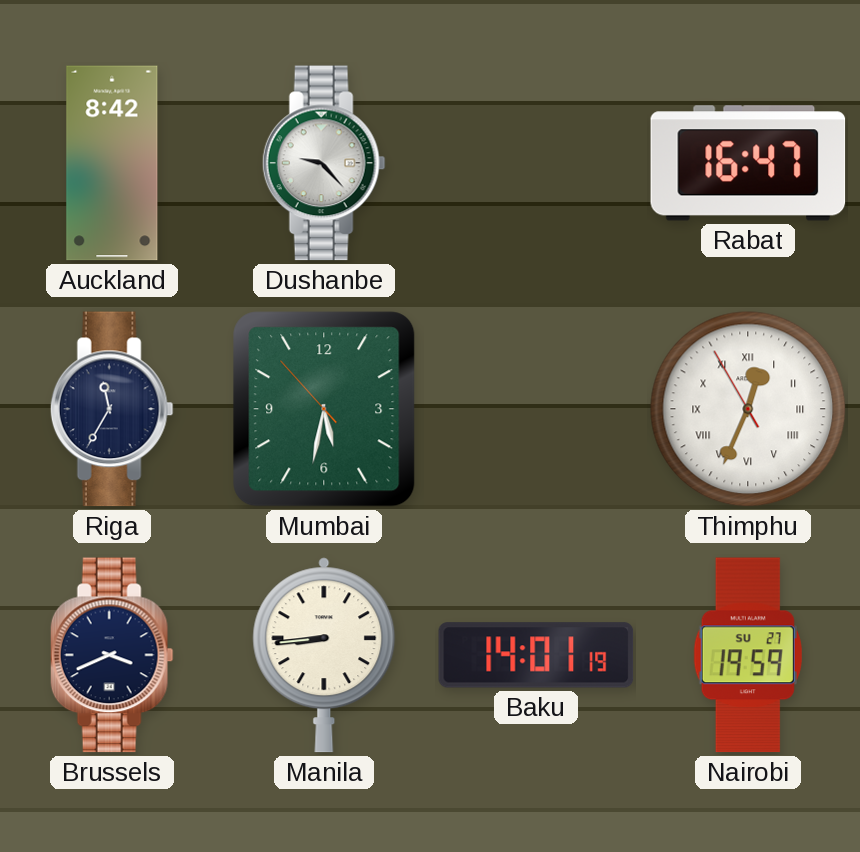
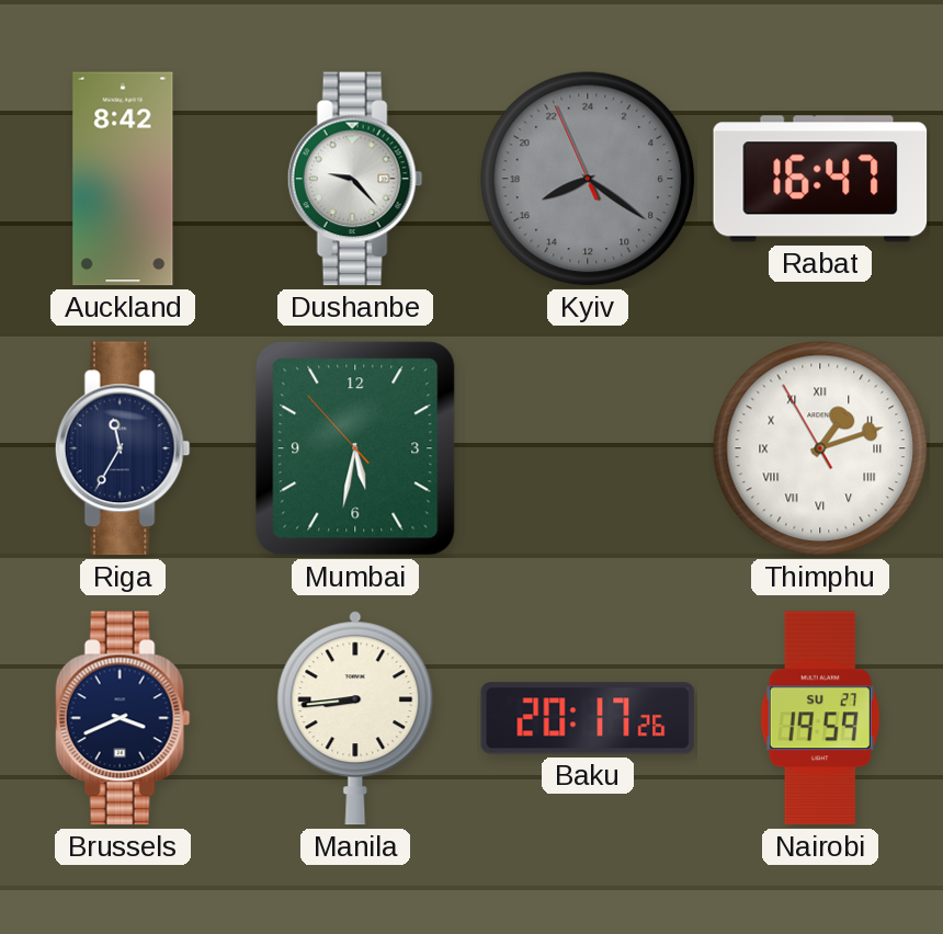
Kyiv: none -> 16:20 (588, 179)
Thimphu: 12:33 -> 1:11 (820, 448)
Baku: 14:01 -> 20:17 (588, 718)
